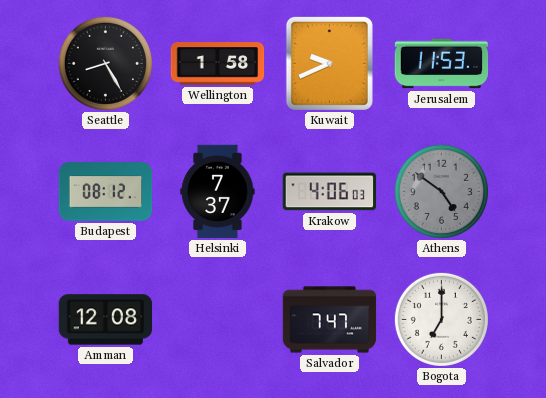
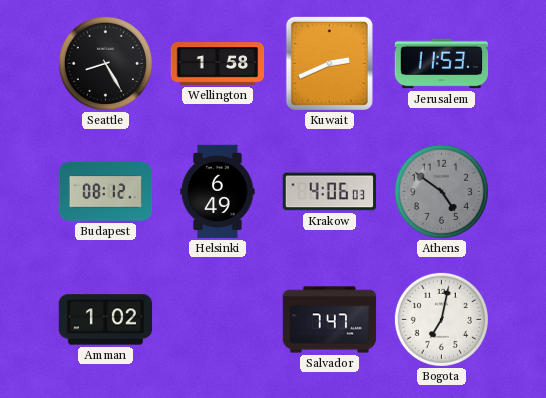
Kuwait: 9:41 -> 2:41 (329, 63)
Helsinki: 7:37 -> 6:49 (218, 192)
Amman: 12:08 -> 1:02 (106, 320)
Bogota: 7:00 -> 7:02 (441, 319)
